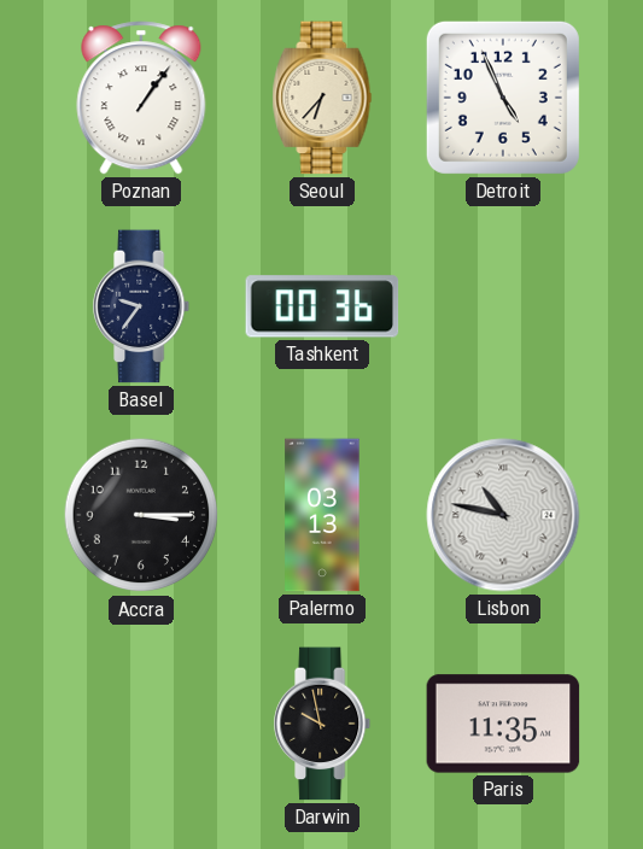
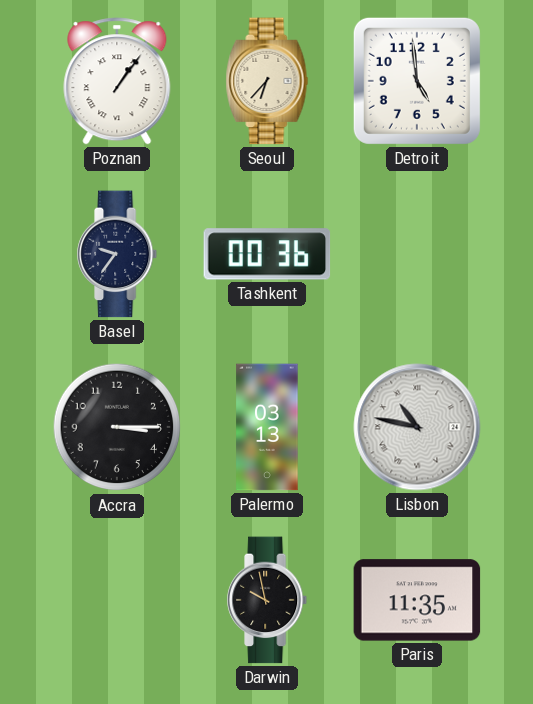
Detroit: 4:56 -> 4:59 (417, 81)
